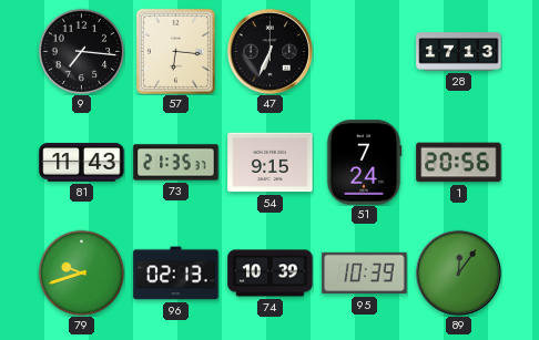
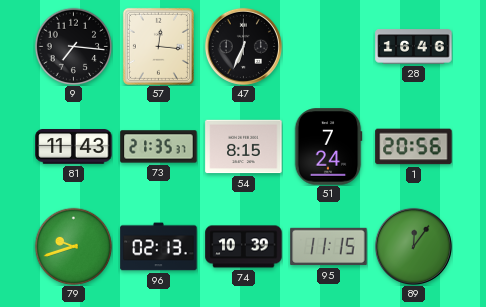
57: 6:16 -> 12:16 (158, 46)
28: 17:13 -> 16:46 (414, 47)
54: 9:15 -> 8:15 (244, 147)
95: 10:39 -> 11:15 (329, 247)
